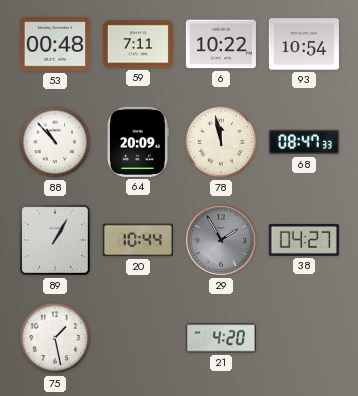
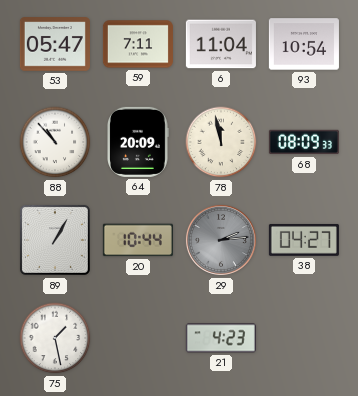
53: 00:48 -> 05:47 (55, 44)
6: 10:22 -> 11:04 (221, 44)
68: 08:47 -> 08:09 (304, 142)
29: 1:55 -> 2:14 (221, 240)
21: 4:20 -> 4:23 (221, 338)
